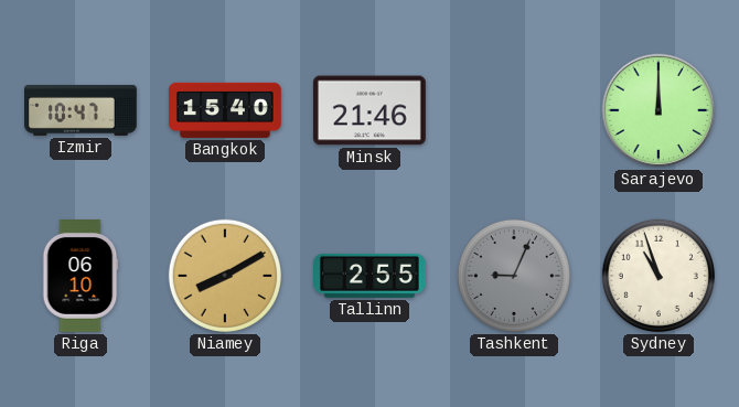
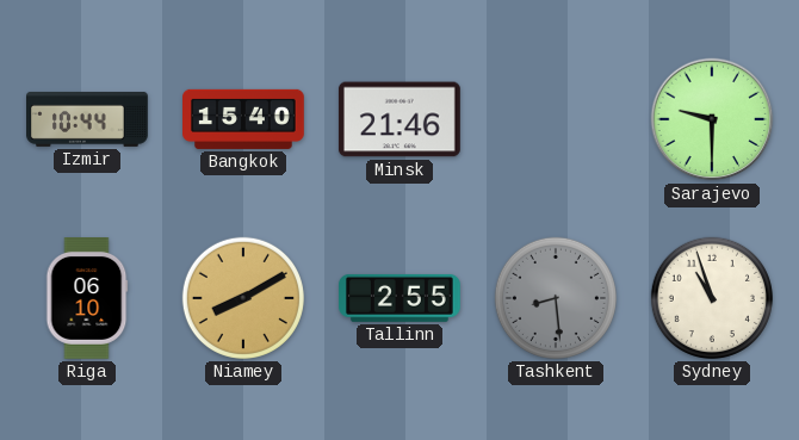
Izmir: 10:47 -> 10:44 (88, 119)
Sarajevo: 12:00 -> 9:30 (712, 119)
Tashkent: 9:04 -> 8:29 (556, 298)
